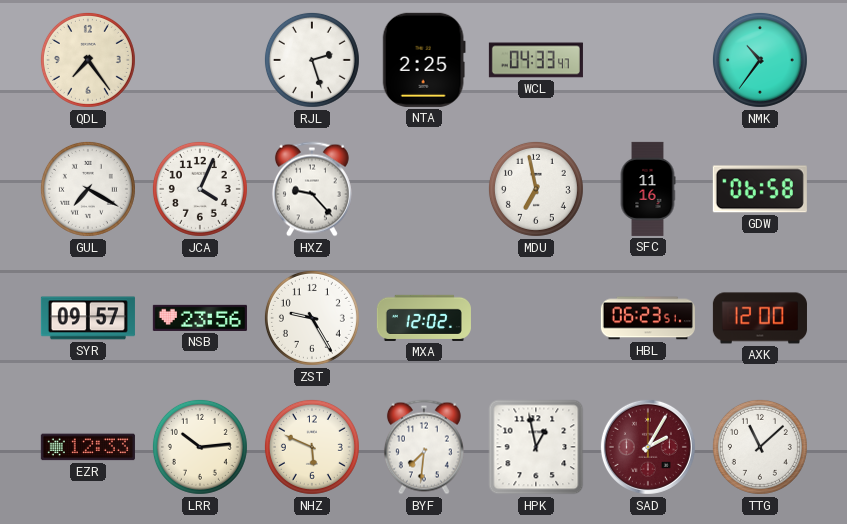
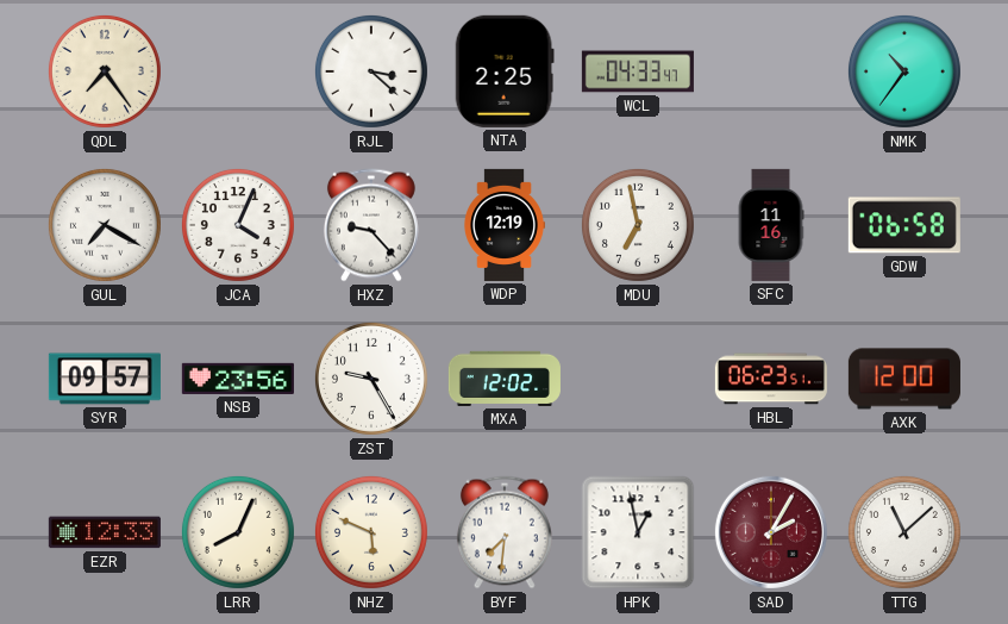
RJL: 2:27 -> 3:22 (371, 71)
WDP: none -> 12:19 (505, 225)
LRR: 10:14 -> 8:04 (238, 532)
